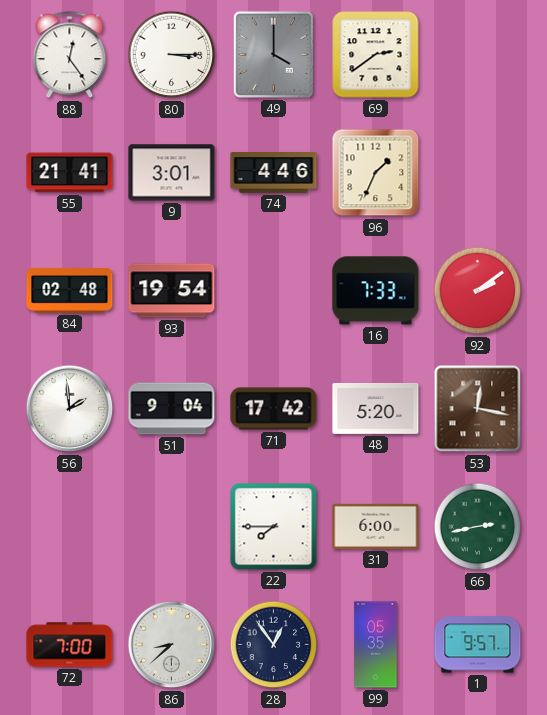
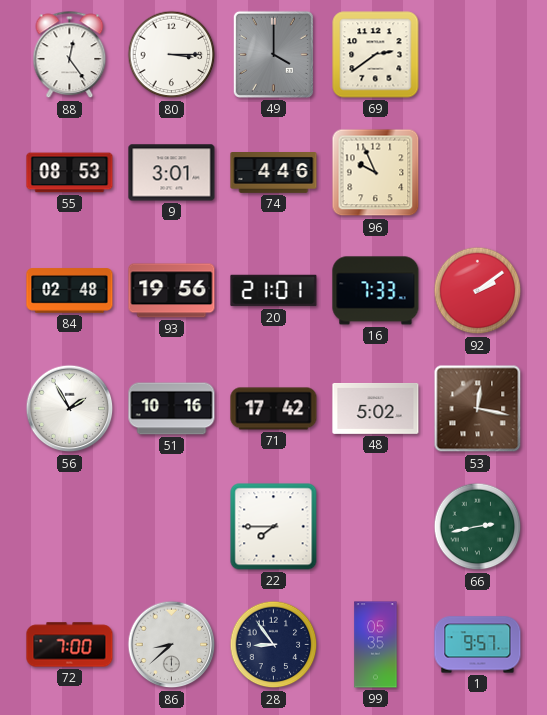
55: 21:41 -> 08:53 (70, 173)
96: 1:34 -> 9:56 (376, 173)
93: 19:54 -> 19:56 (172, 291)
20: none -> 21:01 (274, 291)
56: 1:59 -> 1:55 (70, 409)
51: 9:04 -> 10:16 (172, 409)
48: 5:20 -> 5:02 (376, 408)
31: 6:00 -> none (376, 526)
28: 12:54 -> 8:54 (274, 645)
